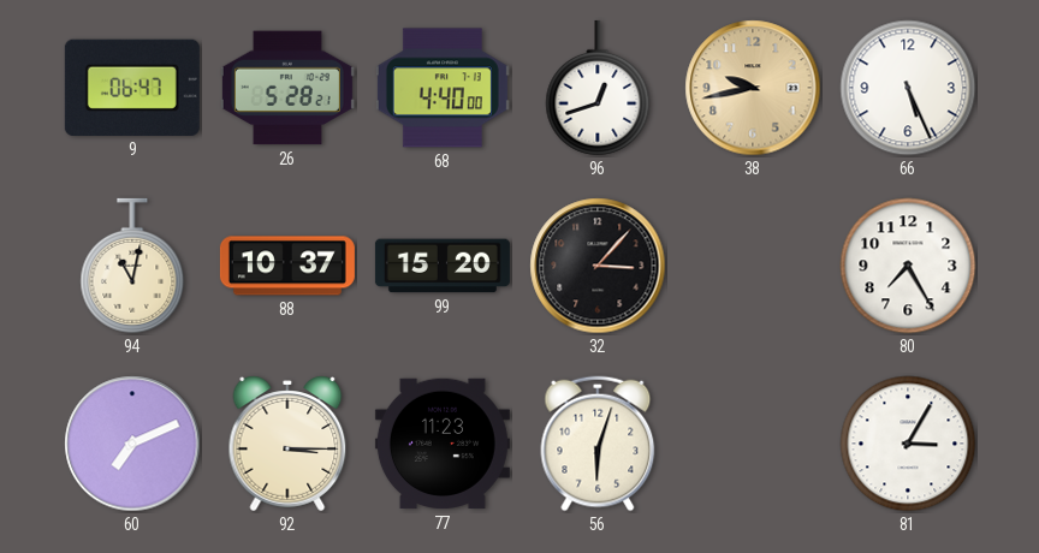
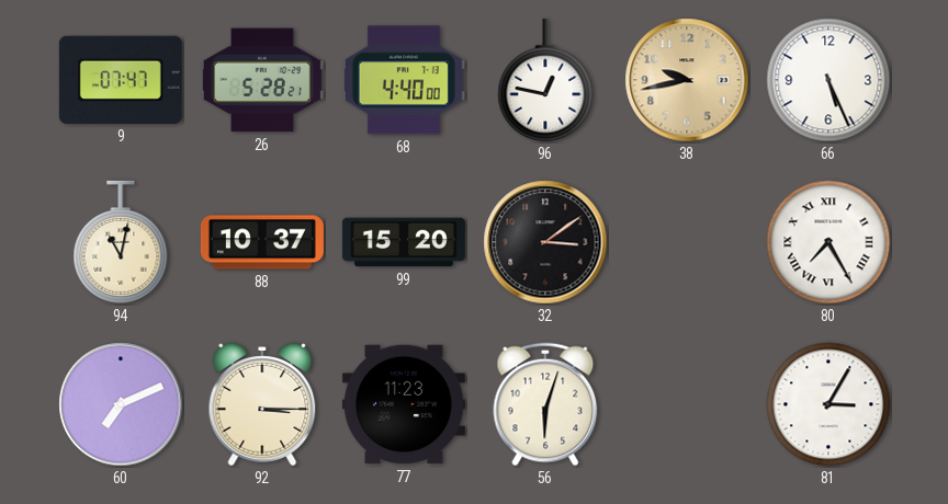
9: 06:47 -> 07:47 (121, 80)
96: 12:42 -> 12:47 (545, 80)
32: 3:07 -> 3:09 (545, 242)
80 numerals: Arabic -> Roman (828, 242)
